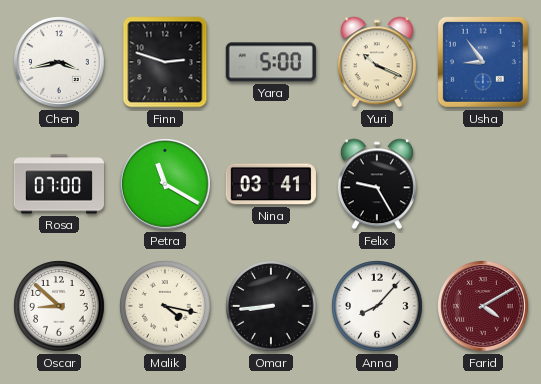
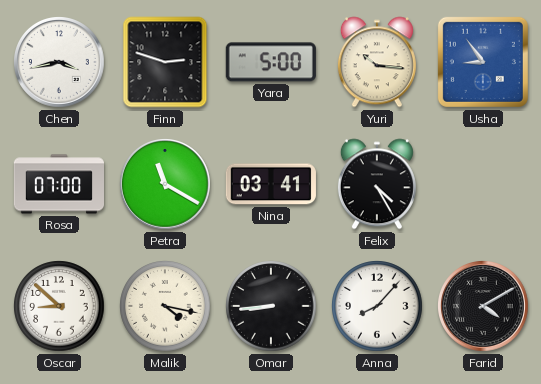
Yuri: 10:19 -> 10:16 (377, 62)
Felix: 9:25 -> 4:25 (377, 184)
Farid dial: burgundy -> black (484, 307)
